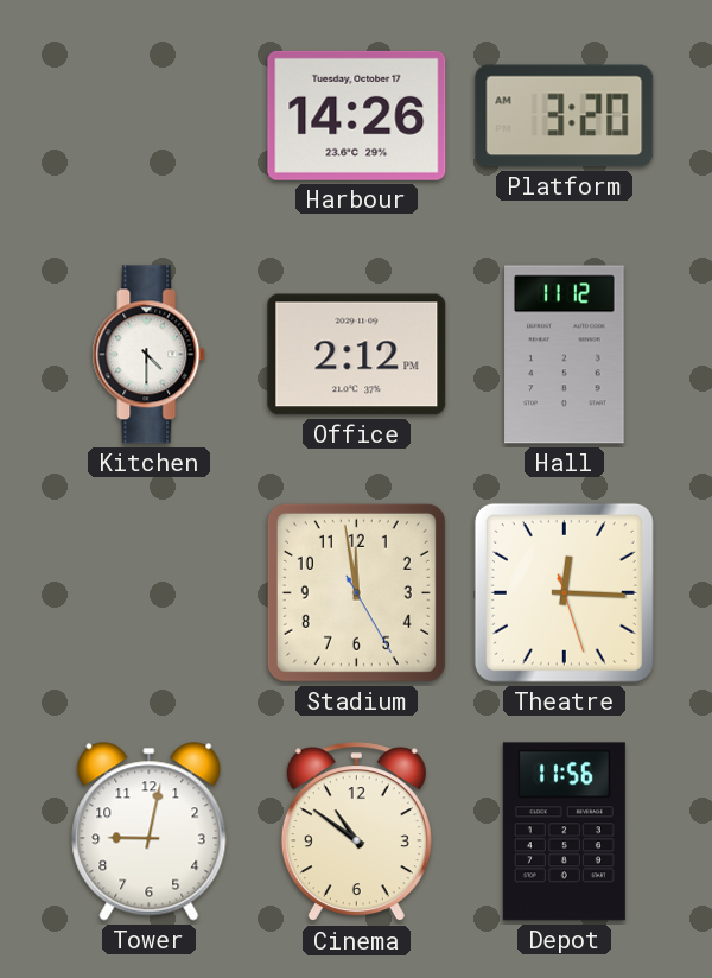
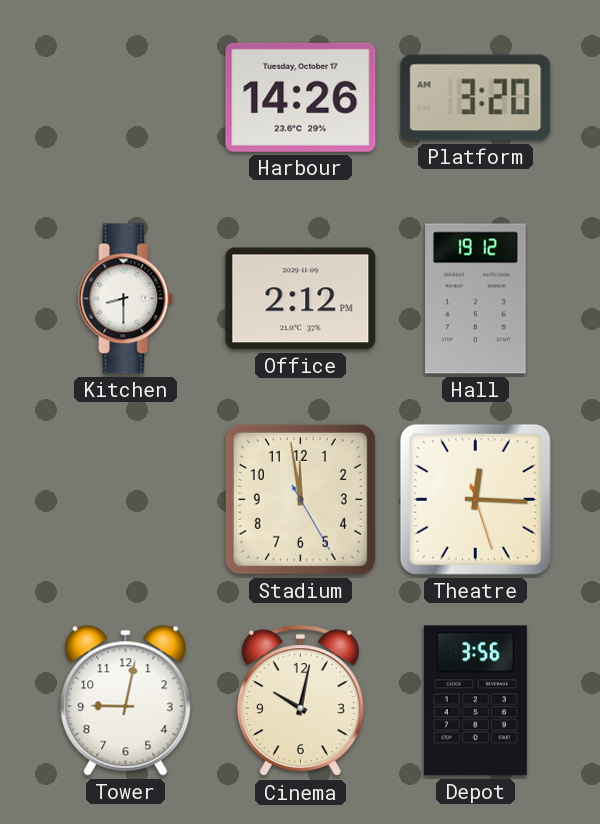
Kitchen: 4:30 -> 8:30 (126, 299)
Hall: 11:12 -> 19:12 (476, 299)
Cinema: 10:51 -> 10:02 (300, 701)
Depot: 11:56 -> 3:56 (475, 701)
